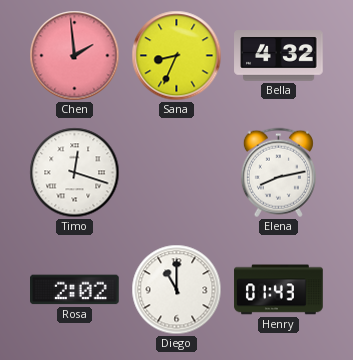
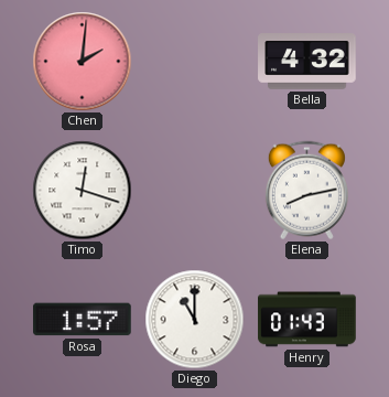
Chen: 1:59 -> 2:01 (83, 62)
Sana: 8:34 -> none (177, 56)
Rosa: 2:02 -> 1:57 (83, 320)
